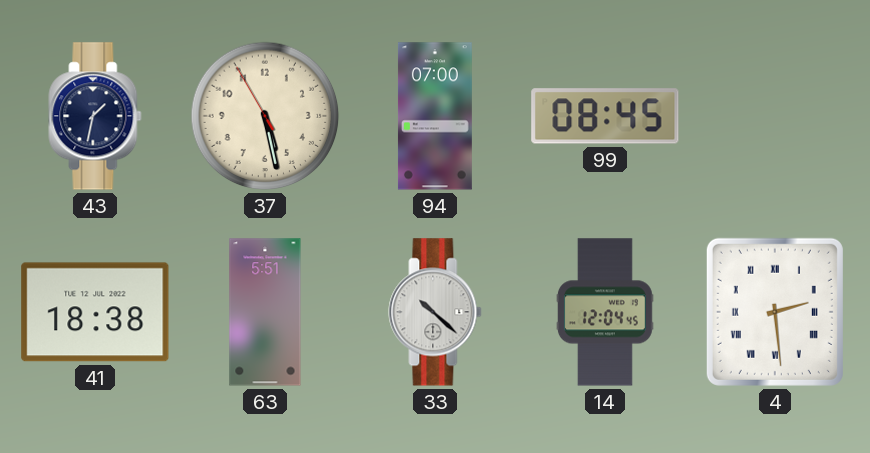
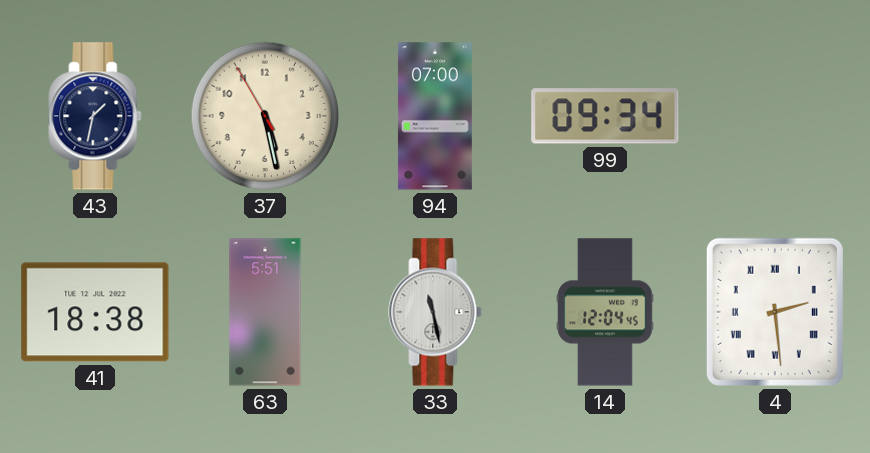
99: 08:45 -> 09:34 (605, 116)
33: 10:22 -> 11:28 (435, 312)
